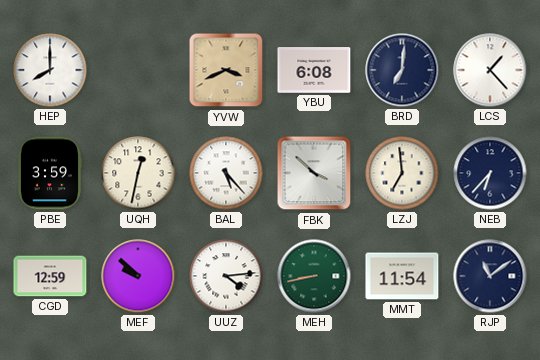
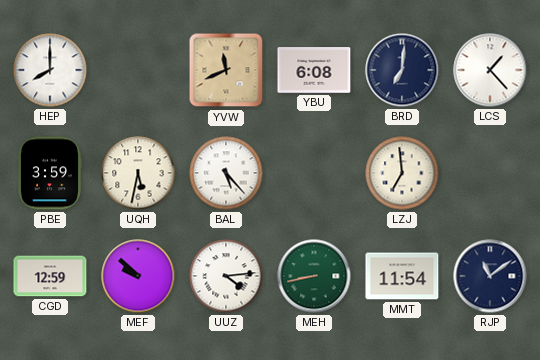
YVW: 3:41 -> 11:41 (226, 70)
UQH: 12:32 -> 5:32 (138, 173)
FBK: 3:52 -> none (314, 173)
NEB: 6:37 -> none (490, 173)
